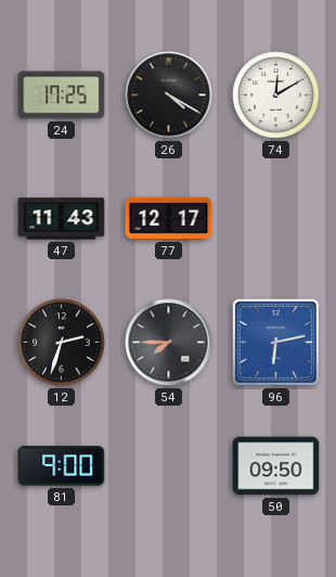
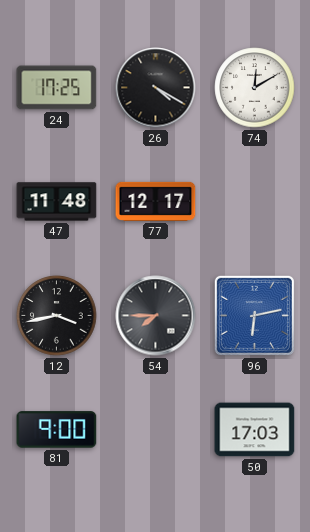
47: 11:43 -> 11:48 (57, 202)
12: 2:33 -> 3:43 (57, 316)
50: 09:50 -> 17:03 (255, 430)
